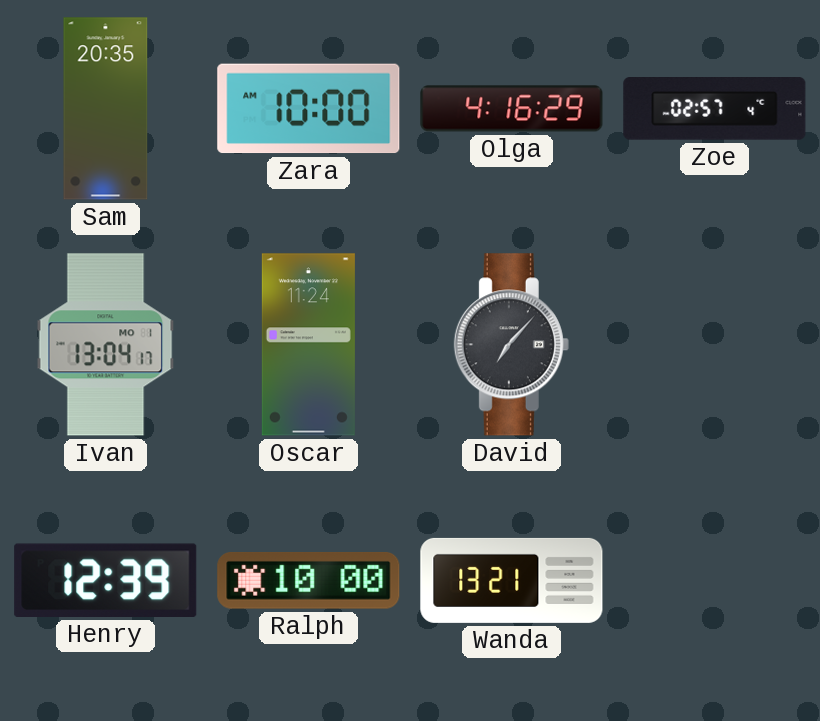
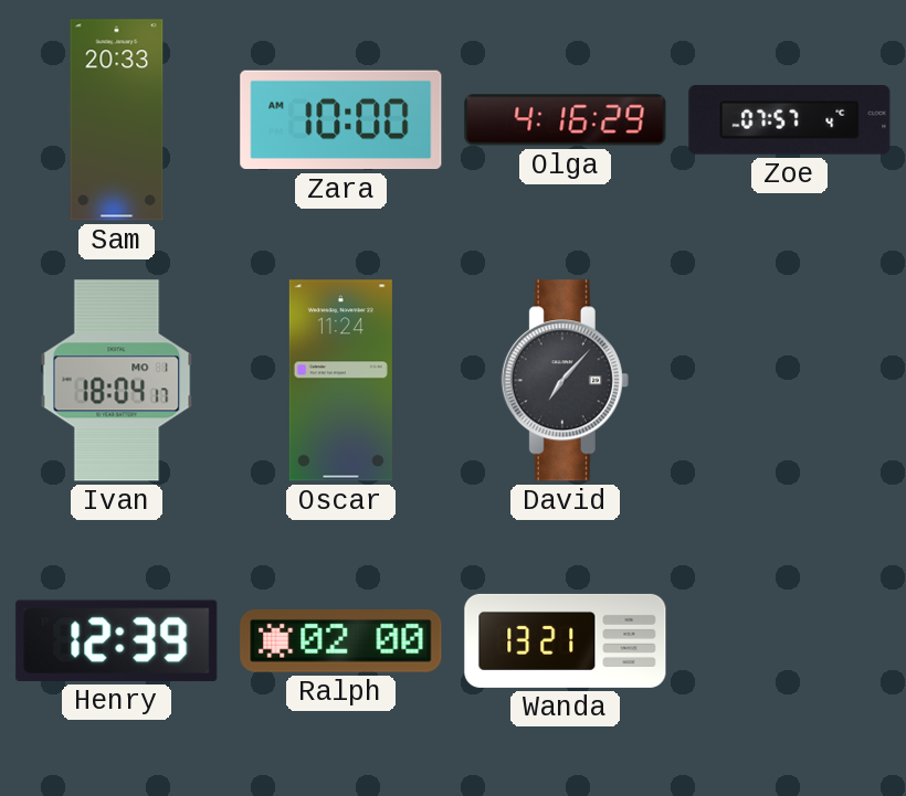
Sam: 20:35 -> 20:33 (117, 120)
Zoe: 02:57 -> 07:57 (790, 120)
Ivan: 13:04 -> 18:04 (117, 381)
Ralph: 10:00 -> 02:00 (341, 640)
